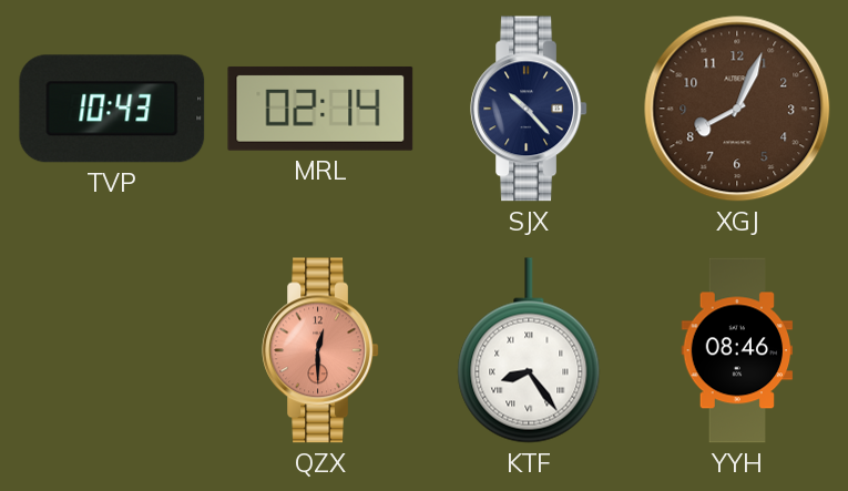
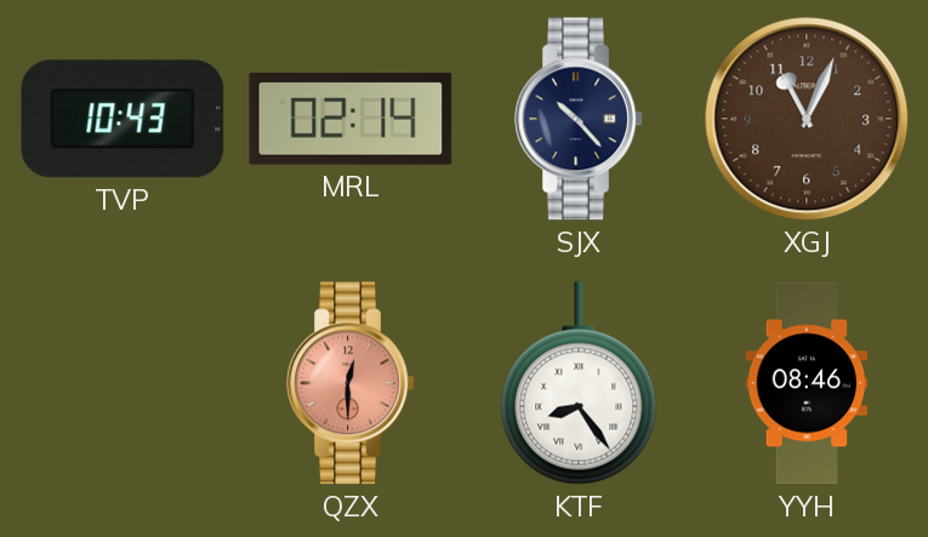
XGJ: 8:04 -> 11:04 (807, 119)
